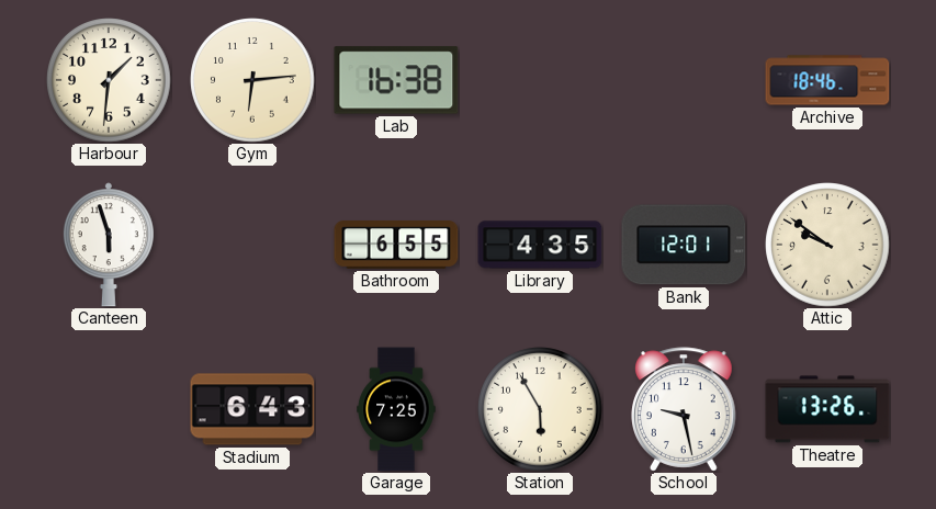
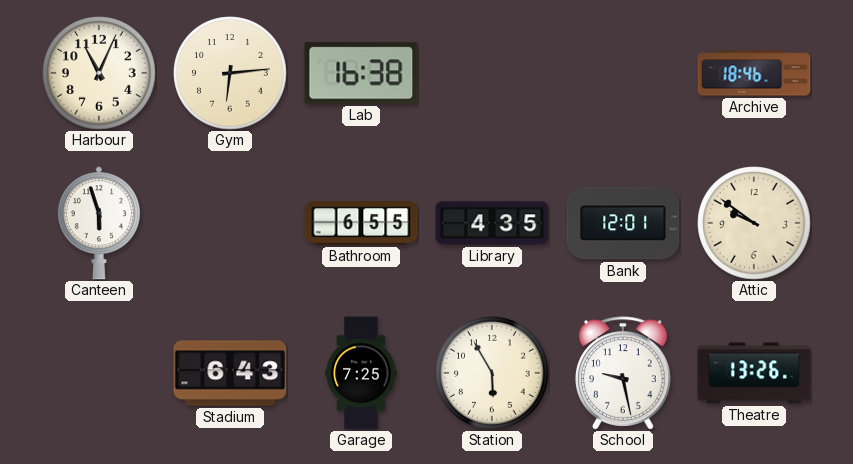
Harbour: 1:31 -> 11:04 (99, 73)
